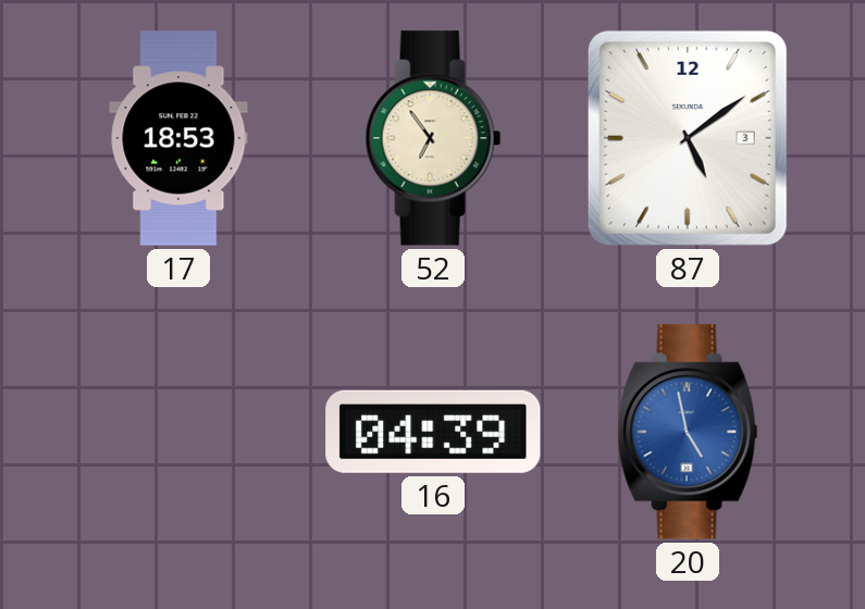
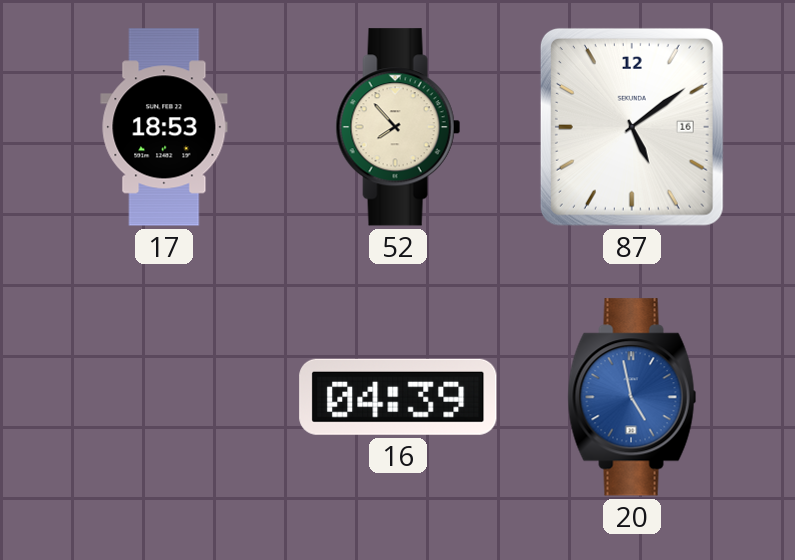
52: 6:54 -> 7:53 (398, 127)
87 date: 3 -> 16 (632, 127)
